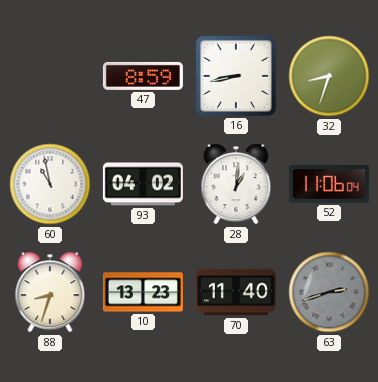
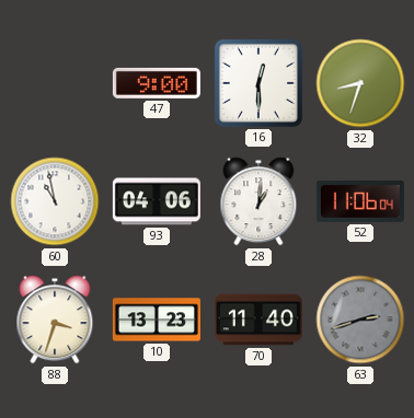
47: 8:59 -> 9:00 (157, 83)
16: 8:43 -> 12:30 (258, 83)
93: 04:02 -> 04:06 (157, 201)
88: 8:33 -> 3:33 (55, 320)
